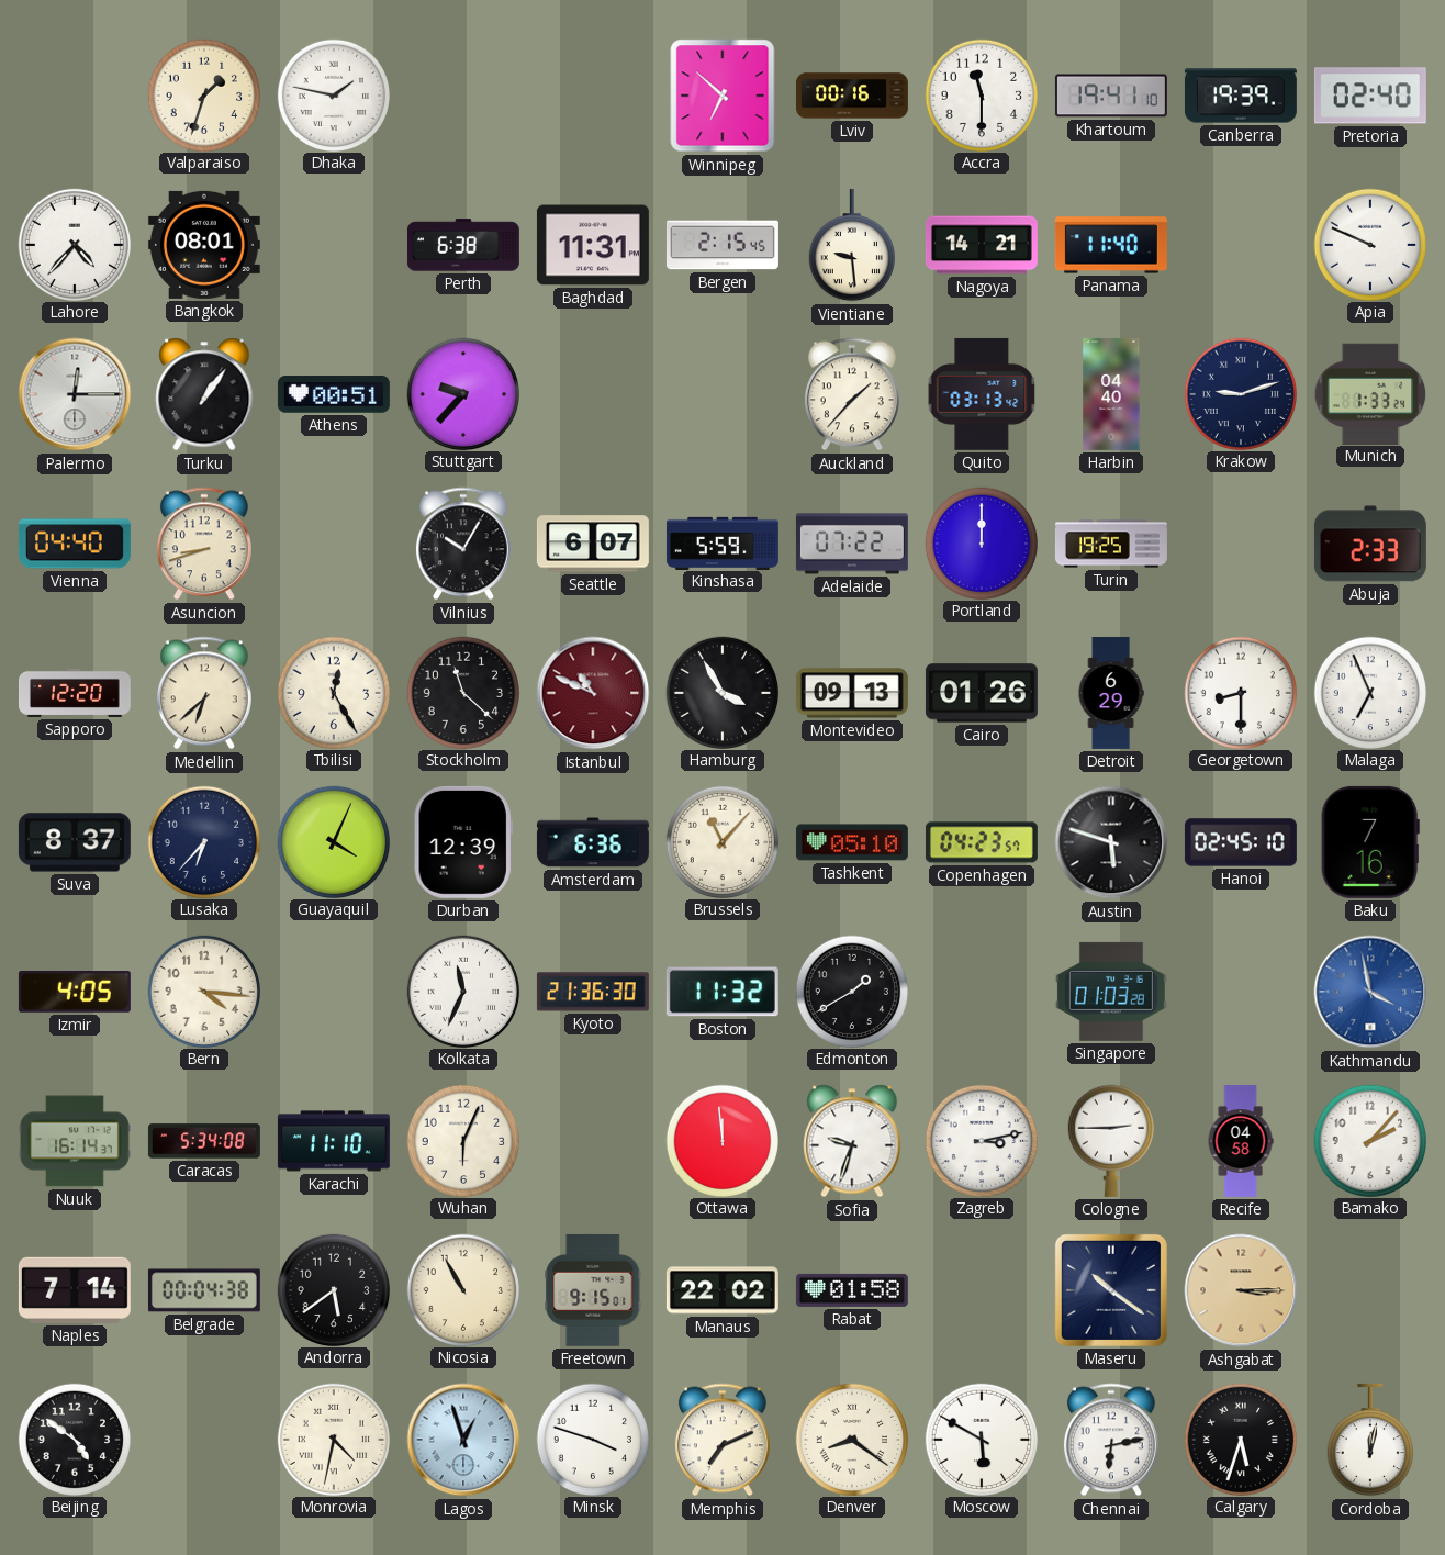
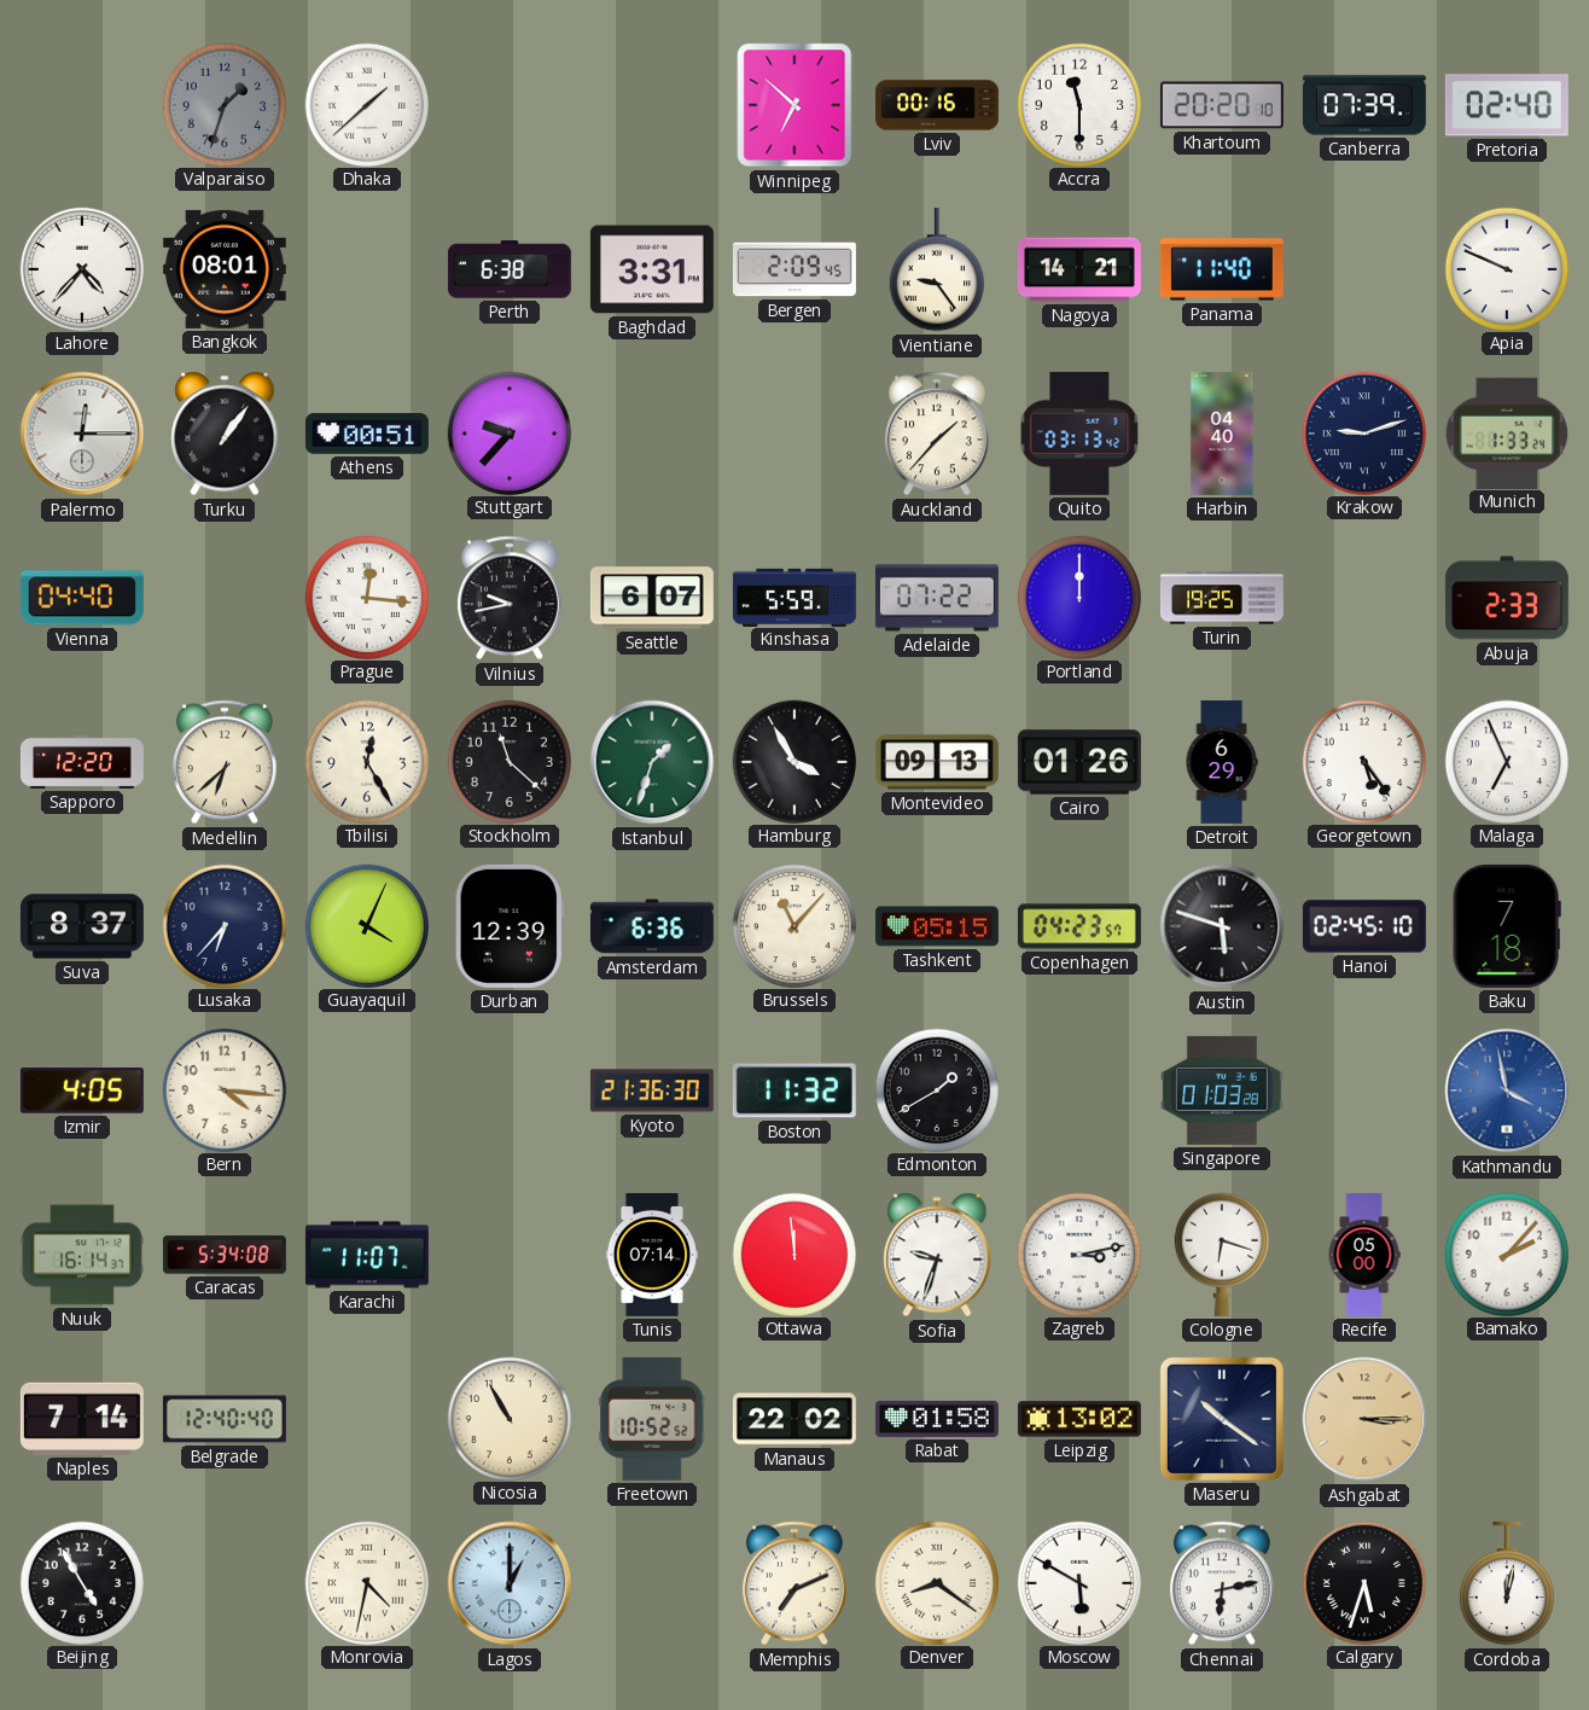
Valparaiso dial: cream -> grey (223, 104)
Dhaka: 1:47 -> 1:38 (366, 104)
Khartoum: 19:41 -> 20:20 (1222, 105)
Canberra: 19:39 -> 07:39 (1364, 105)
Baghdad: 11:31 -> 3:31 (652, 269)
Bergen: 2:15 -> 2:09 (794, 269)
Vientiane: 9:29 -> 9:24 (936, 269)
Asuncion: 8:42 -> none (204, 544)
Prague: none -> 12:16 (366, 597)
Vilnius: 10:05 -> 9:43 (510, 598)
Istanbul: 10:49 -> 1:33 (652, 762)
Istanbul dial: burgundy -> green (652, 762)
Georgetown: 8:30 -> 5:24 (1363, 761)
Tashkent: 05:10 -> 05:15 (937, 926)
Baku: 7:16 -> 7:18 (1507, 926)
Kolkata: 11:34 -> none (462, 991)
Karachi: 11:10 -> 11:07 (367, 1255)
Wuhan: 6:04 -> none (462, 1140)
Tunis: none -> 07:14 (652, 1255)
Cologne: 2:45 -> 6:18 (1221, 1255)
Recife: 04:58 -> 05:00 (1364, 1255)
Belgrade: 00:04 -> 12:40 (225, 1419)
Andorra: 5:39 -> none (333, 1289)
Freetown: 9:15 -> 10:52 (652, 1419)
Leipzig: none -> 13:02 (1079, 1419)
Beijing: 4:51 -> 4:55 (81, 1582)
Lagos: 12:57 -> 1:00 (510, 1583)
Minsk: 3:48 -> none (592, 1439)
